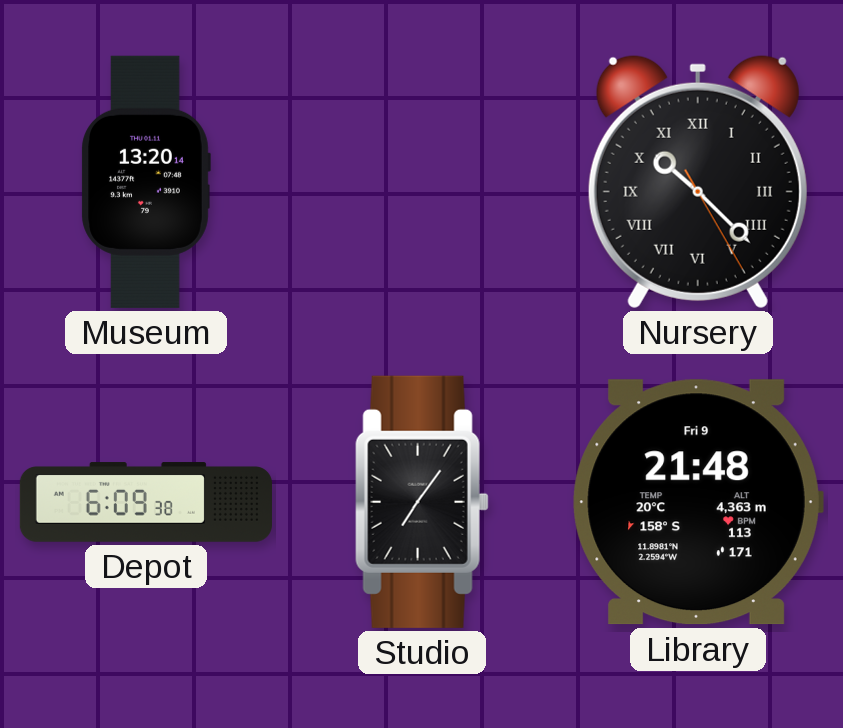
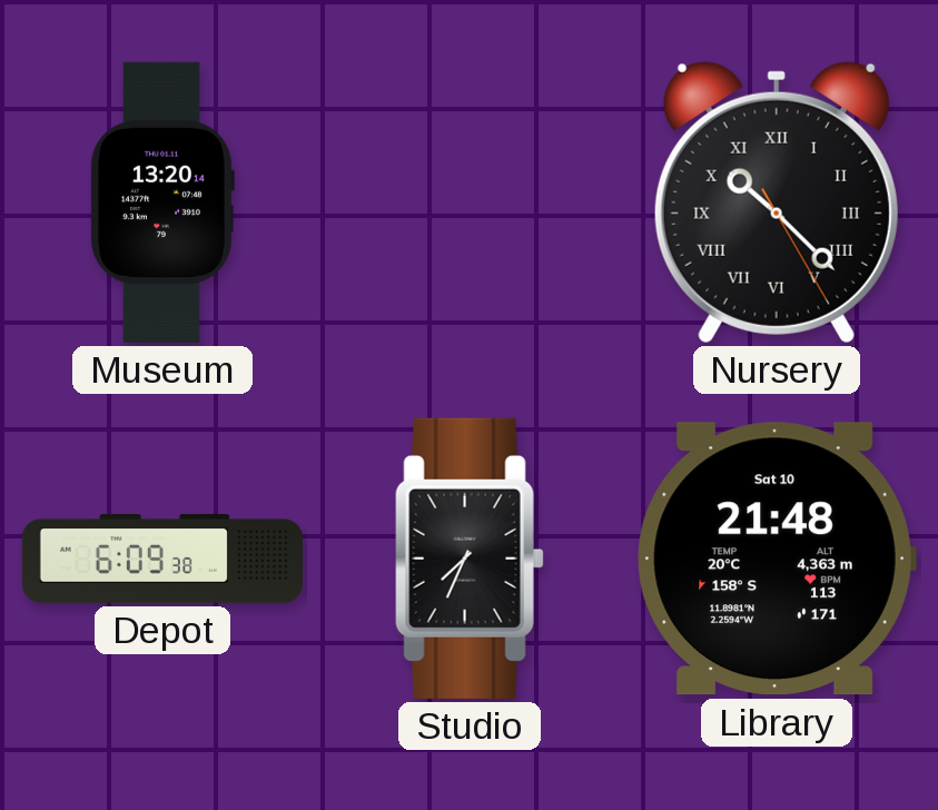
Studio: 7:06 -> 7:34 (470, 559)
Library date: Fri 9 -> Sat 10 (777, 559)
